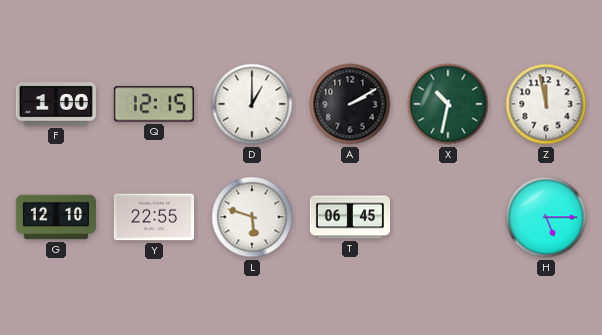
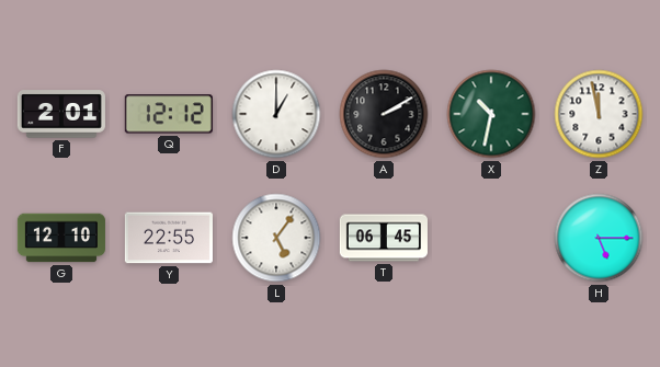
F: 1:00 -> 2:01 (61, 114)
Q: 12:15 -> 12:12 (169, 114)
L: 5:48 -> 5:06 (276, 238)
